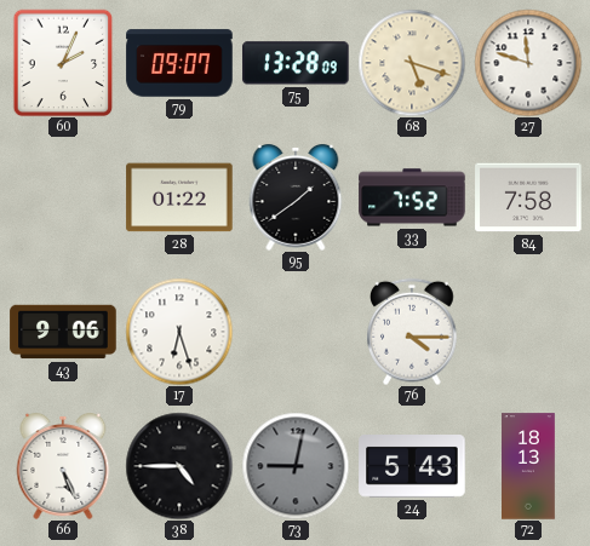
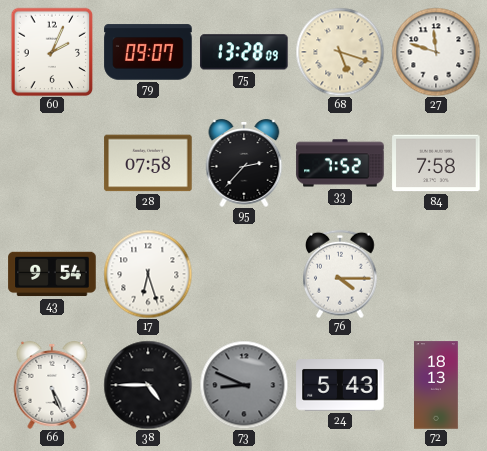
28: 01:22 -> 07:58 (148, 163)
95: 1:39 -> 2:37 (244, 164)
43: 9:06 -> 9:54 (52, 274)
73: 9:02 -> 8:49 (244, 385)
